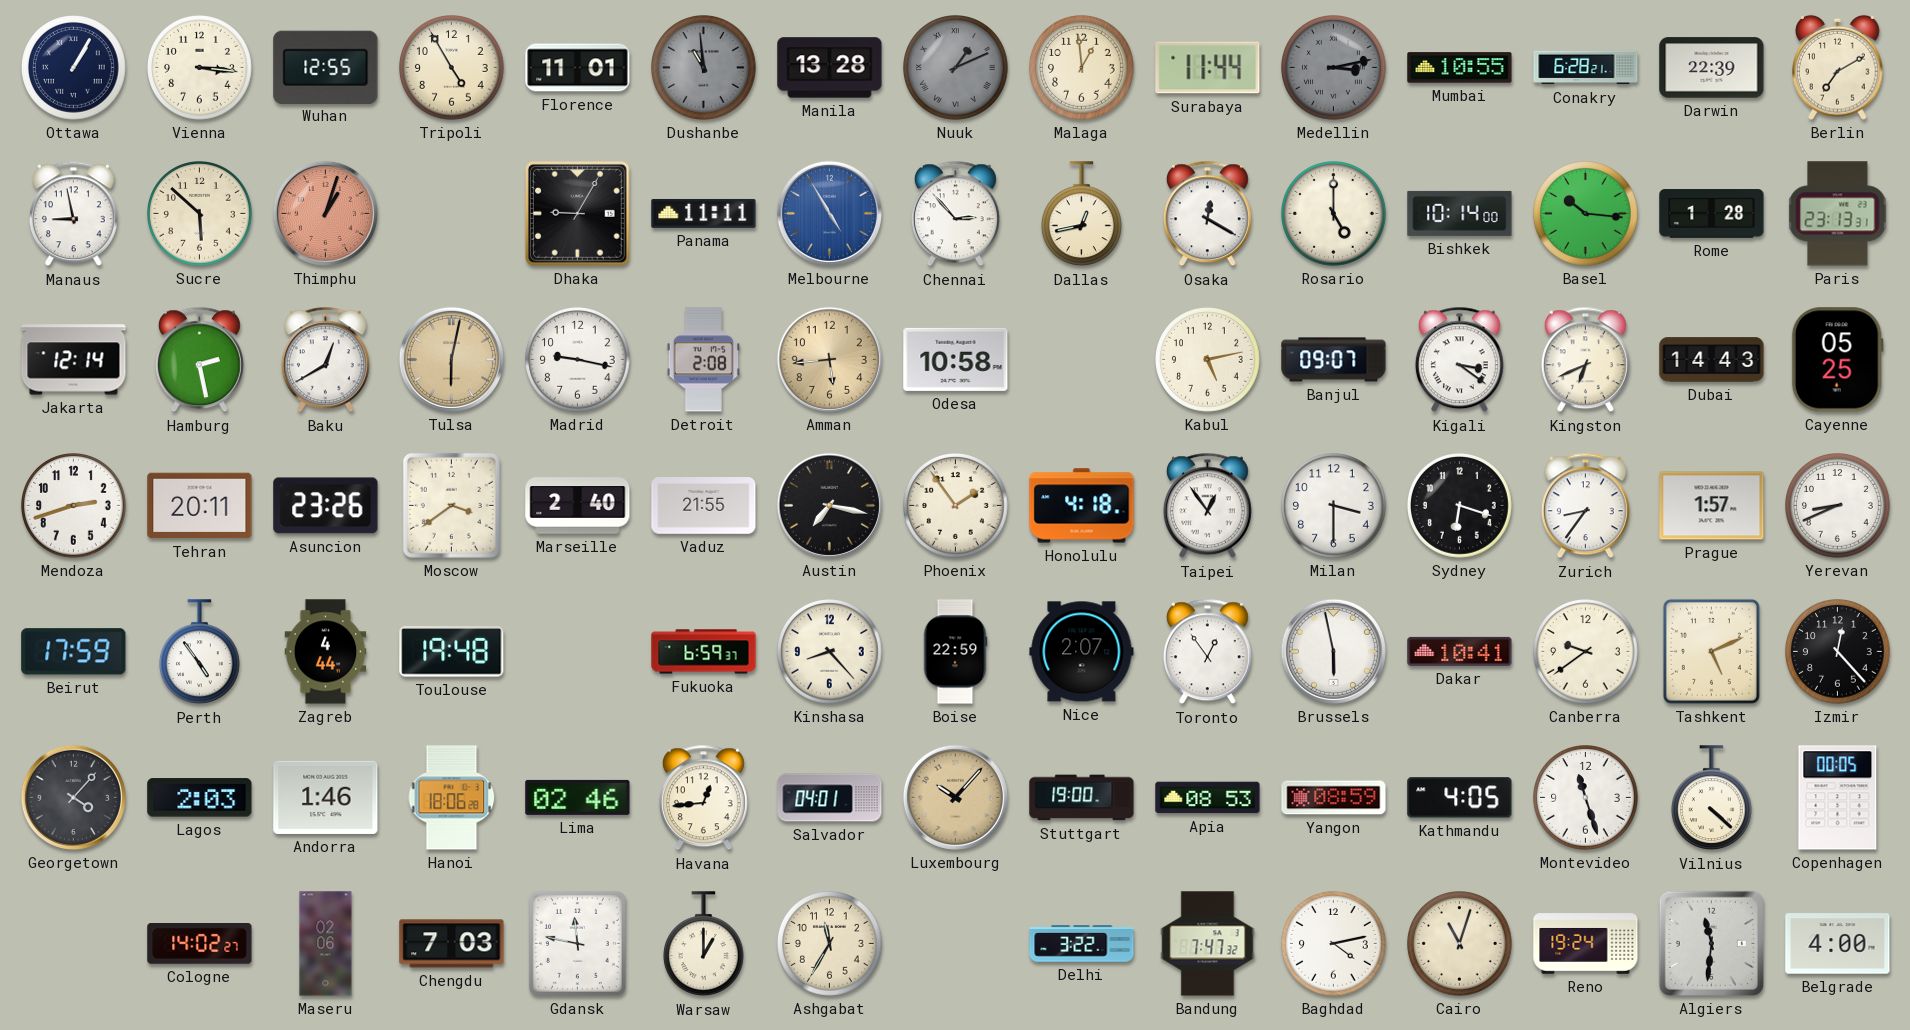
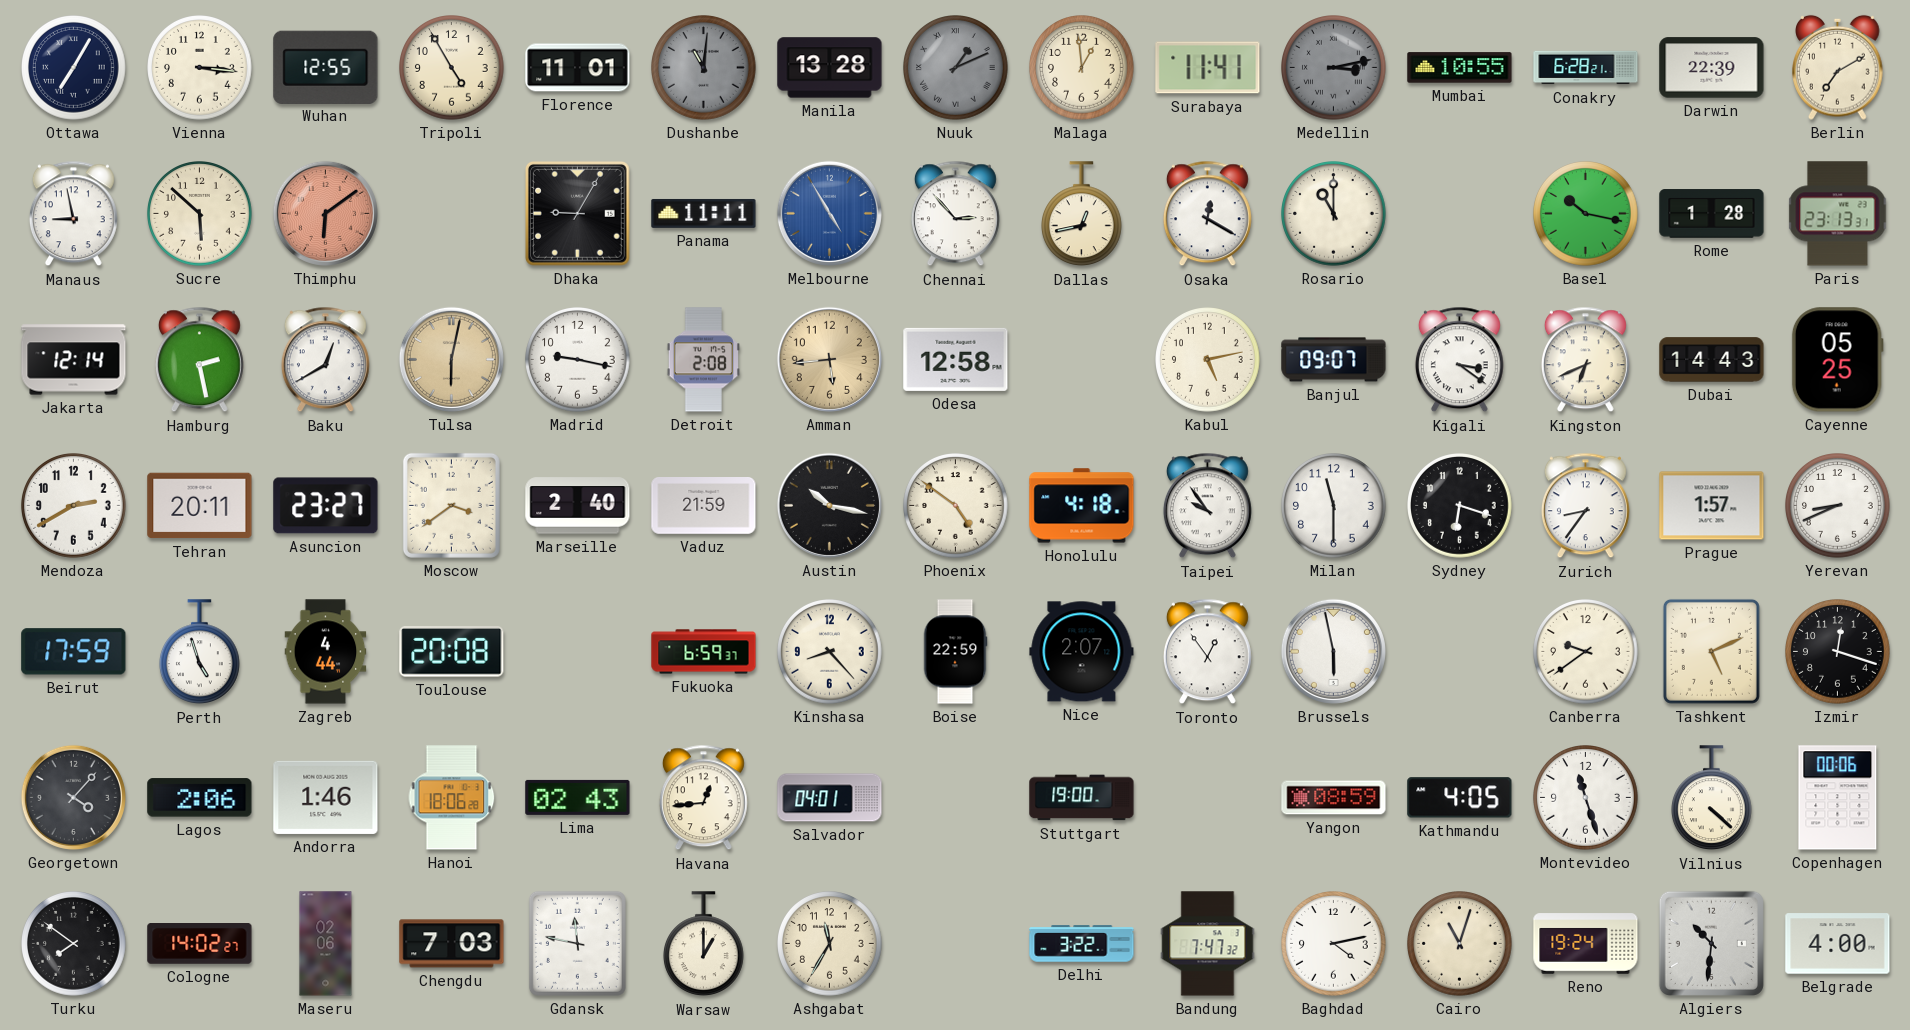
Ottawa: 1:05 -> 7:05 (74, 68)
Dushanbe: 10:59 -> 11:01 (704, 68)
Surabaya: 11:44 -> 11:41 (1208, 68)
Thimphu: 1:03 -> 6:09 (325, 213)
Rosario: 5:00 -> 11:00 (1334, 214)
Bishkek: 10:14 -> none (1460, 213)
Basel: 10:16 -> 10:17 (1586, 214)
Odesa: 10:58 -> 12:58 (956, 359)
Mendoza: 2:42 -> 2:40 (74, 506)
Asuncion: 23:26 -> 23:27 (326, 506)
Vaduz: 21:55 -> 21:59 (704, 506)
Austin: 7:17 -> 10:17 (829, 505)
Phoenix: 1:54 -> 4:51 (956, 506)
Taipei: 12:54 -> 9:54 (1207, 506)
Milan: 3:30 -> 11:30 (1334, 506)
Perth: 4:54 -> 4:57 (200, 652)
Toulouse: 19:48 -> 20:08 (452, 652)
Dakar: 10:41 -> none (1460, 651)
Izmir: 12:23 -> 12:18 (1838, 652)
Lagos: 2:03 -> 2:06 (200, 798)
Lima: 02:46 -> 02:43 (578, 797)
Luxembourg: 10:07 -> none (955, 797)
Apia: 08:53 -> none (1208, 798)
Copenhagen: 00:05 -> 00:06 (1838, 798)
Turku: none -> 7:51 (74, 944)
Algiers: 11:31 -> 10:31 (1711, 943)
